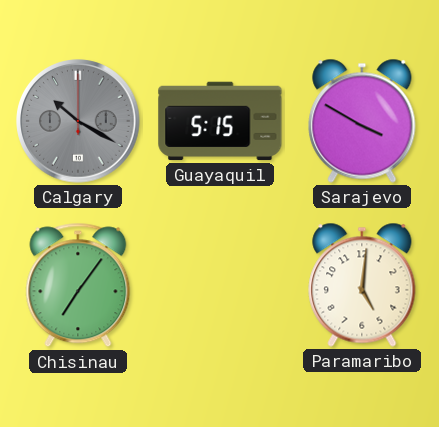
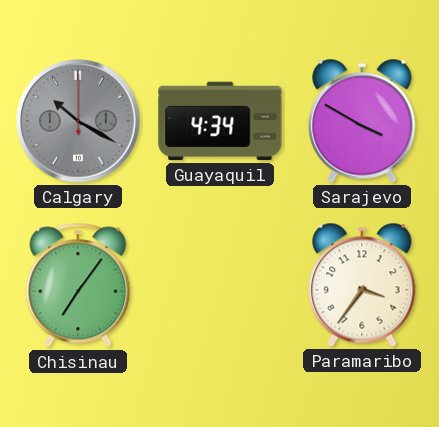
Guayaquil: 5:15 -> 4:34 (220, 121)
Paramaribo: 5:01 -> 3:36 (362, 285)
